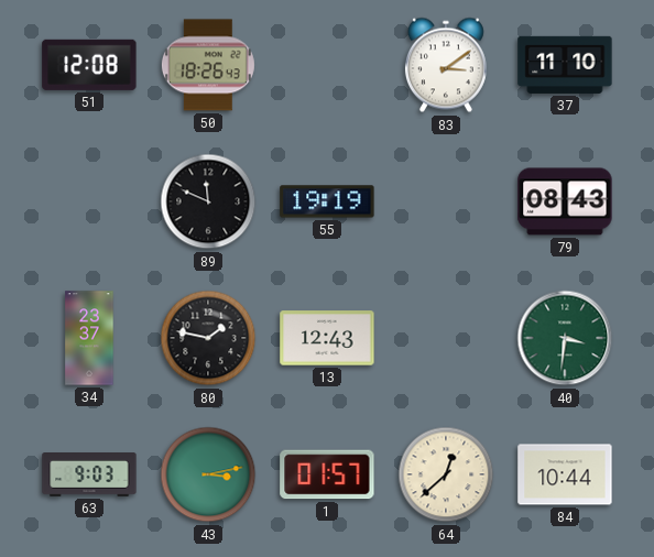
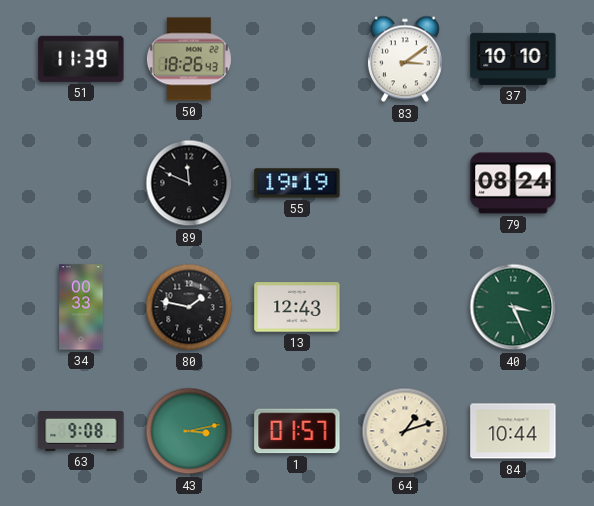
51: 12:08 -> 11:39 (81, 59)
37: 11:10 -> 10:10 (513, 59)
79: 08:43 -> 08:24 (513, 183)
34: 23:37 -> 00:33 (81, 307)
40: 3:31 -> 3:26 (513, 307)
63: 9:03 -> 9:08 (81, 432)
64: 12:38 -> 1:12 (405, 431)
